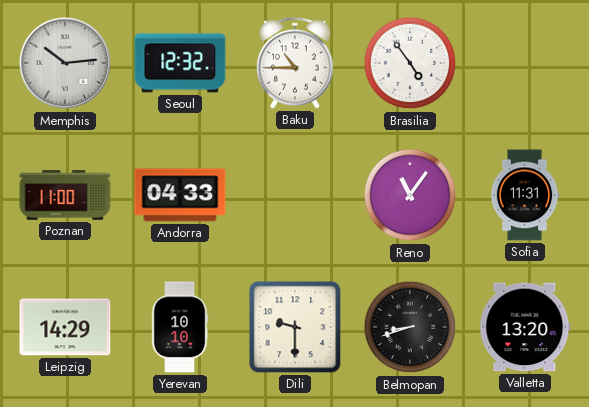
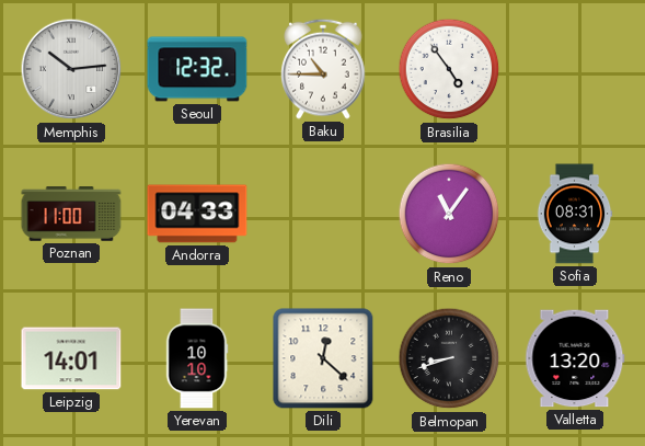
Sofia: 11:31 -> 08:31 (575, 214)
Leipzig: 14:29 -> 14:01 (71, 358)
Dili: 9:30 -> 12:22 (323, 358)
